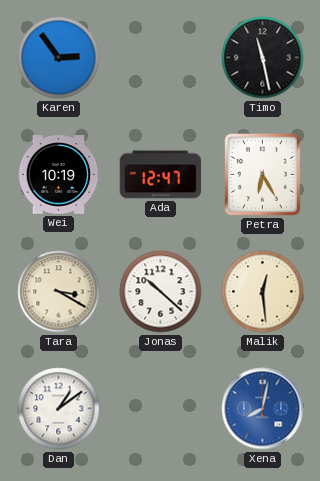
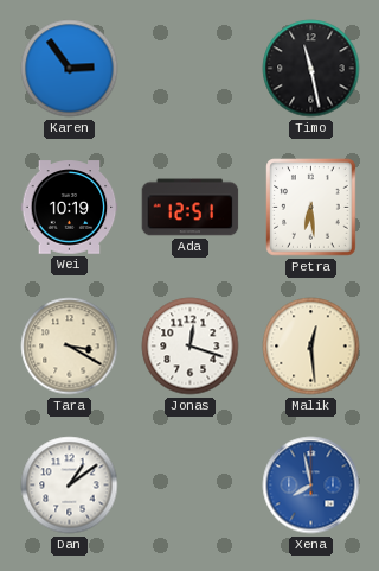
Ada: 12:47 -> 12:51 (191, 208)
Petra: 6:25 -> 6:29 (311, 208)
Jonas: 10:22 -> 12:18 (191, 347)
Xena: 8:02 -> 7:58 (311, 486)
